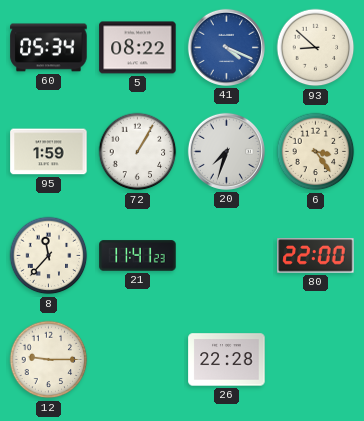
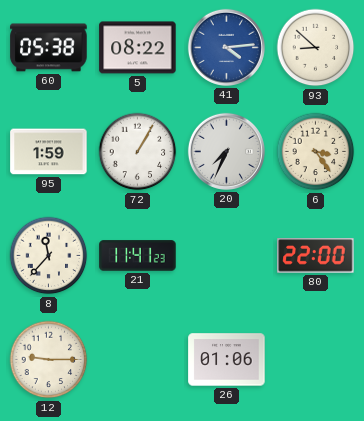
60: 05:34 -> 05:38 (49, 48)
41: 4:19 -> 4:14 (226, 47)
20: 7:33 -> 7:34 (226, 151)
26: 22:28 -> 01:06 (227, 360)
